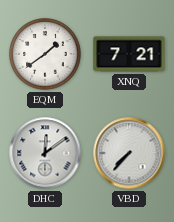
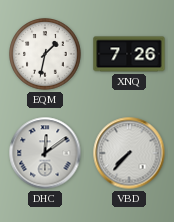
EQM: 1:39 -> 1:32 (45, 54)
XNQ: 7:21 -> 7:26 (129, 54)
